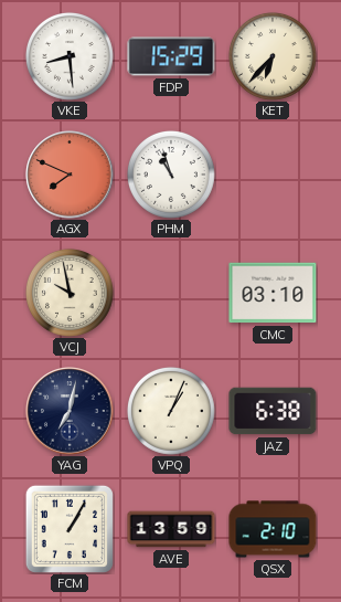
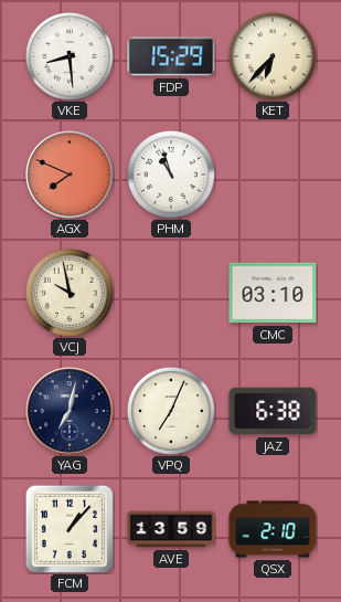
VPQ: 1:04 -> 7:04 (171, 411)
FCM: 1:05 -> 1:07 (70, 529)
